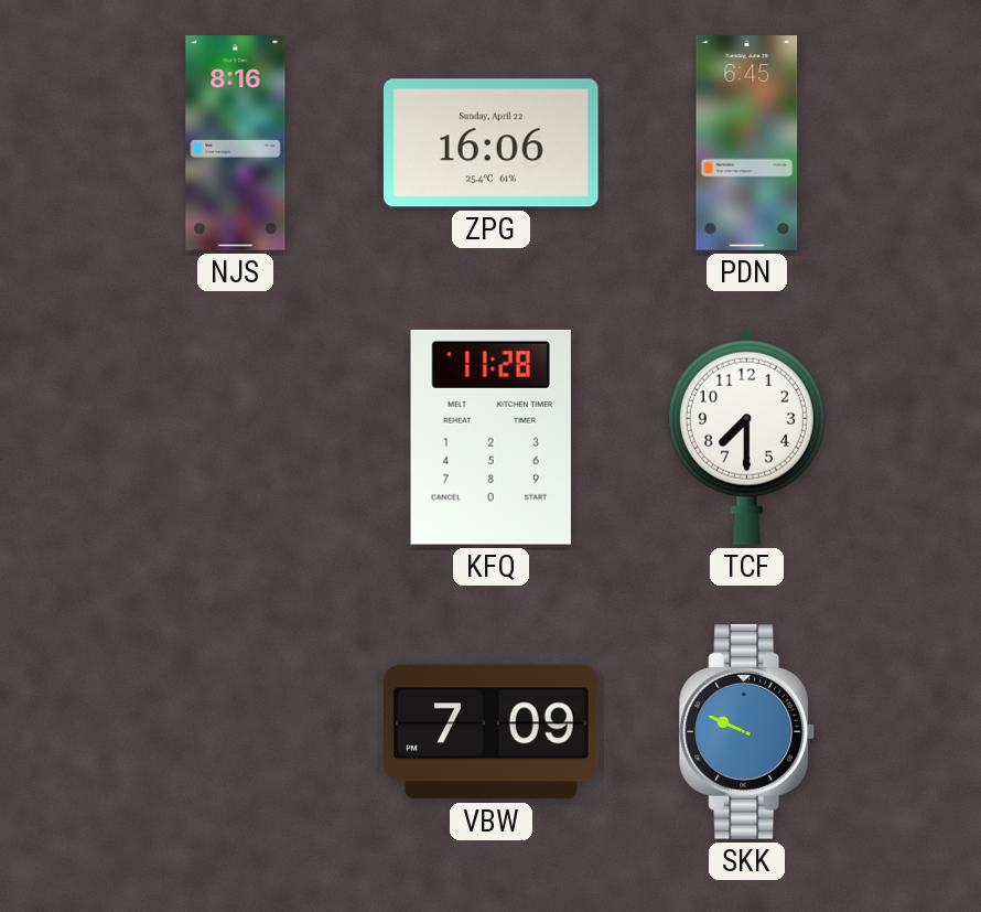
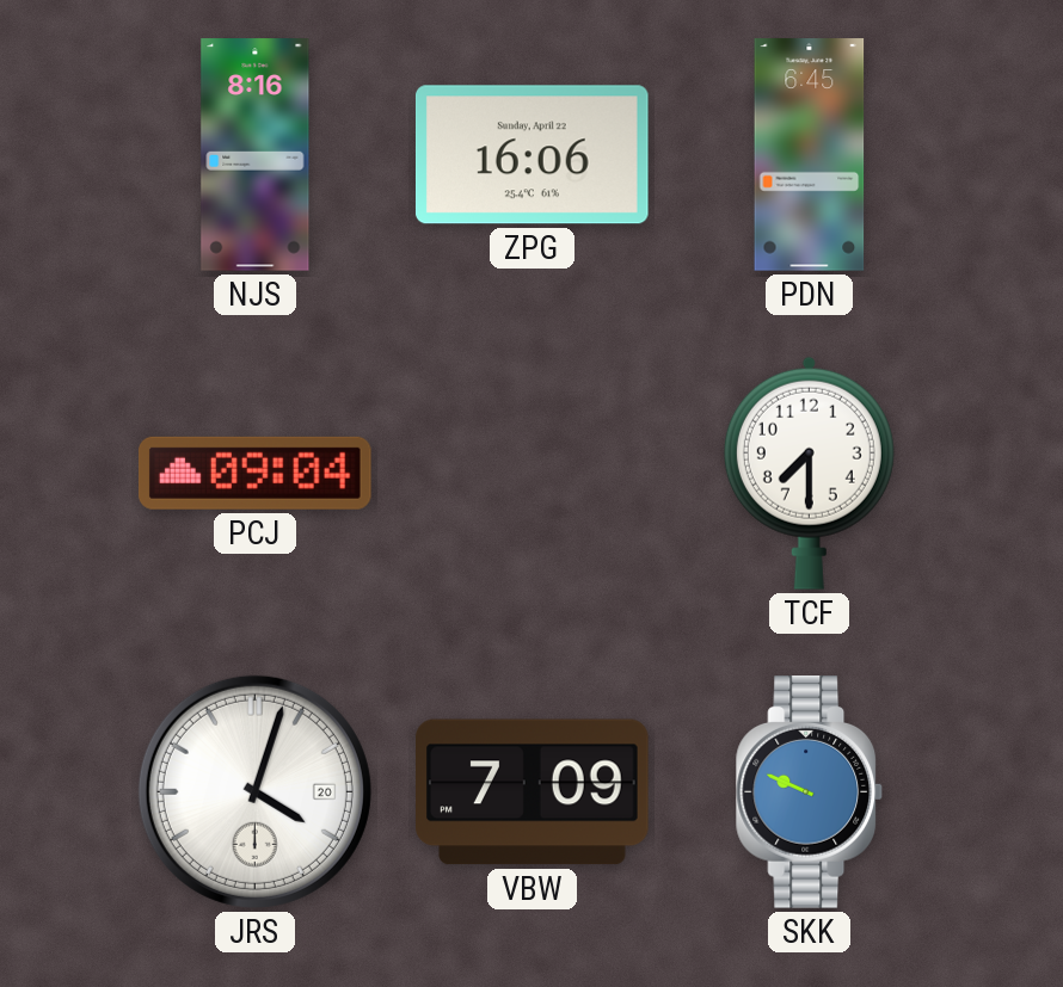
PCJ: none -> 09:04 (254, 473)
KFQ: 11:28 -> none (490, 437)
JRS: none -> 4:03 (254, 791)
